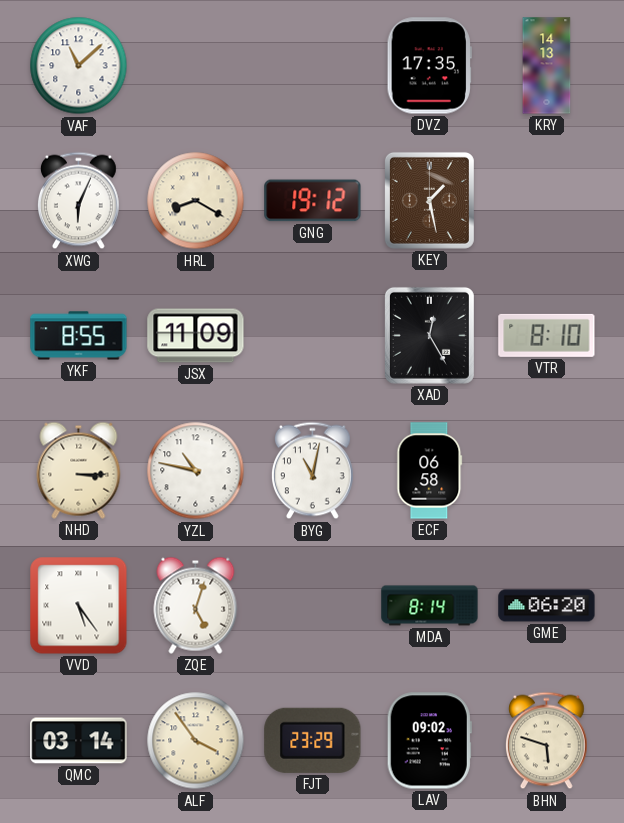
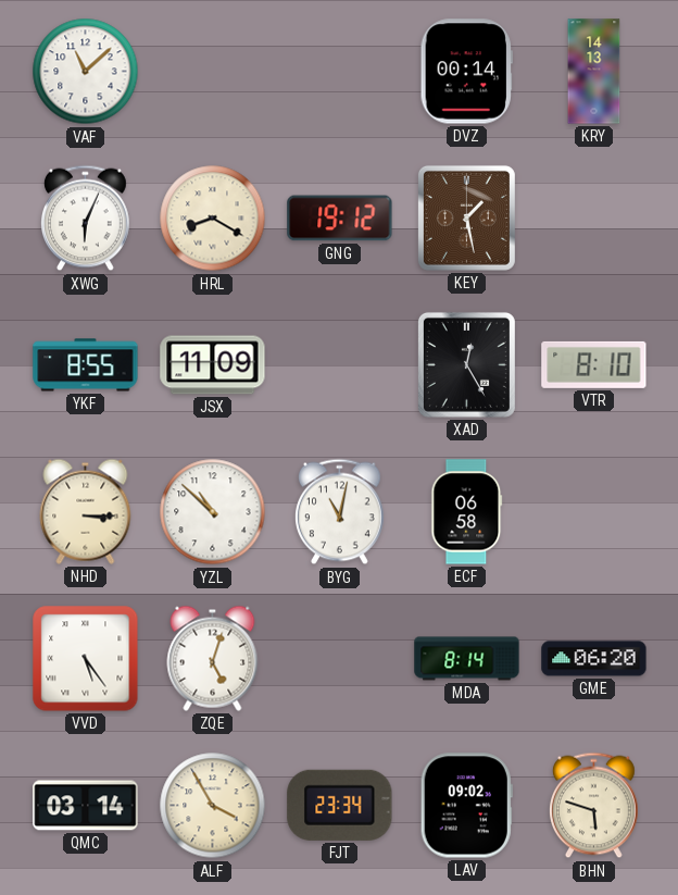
DVZ: 17:35 -> 00:14 (466, 72)
YZL: 10:47 -> 10:52 (213, 512)
ALF: 3:54 -> 3:55 (213, 806)
FJT: 23:29 -> 23:34 (340, 805)
